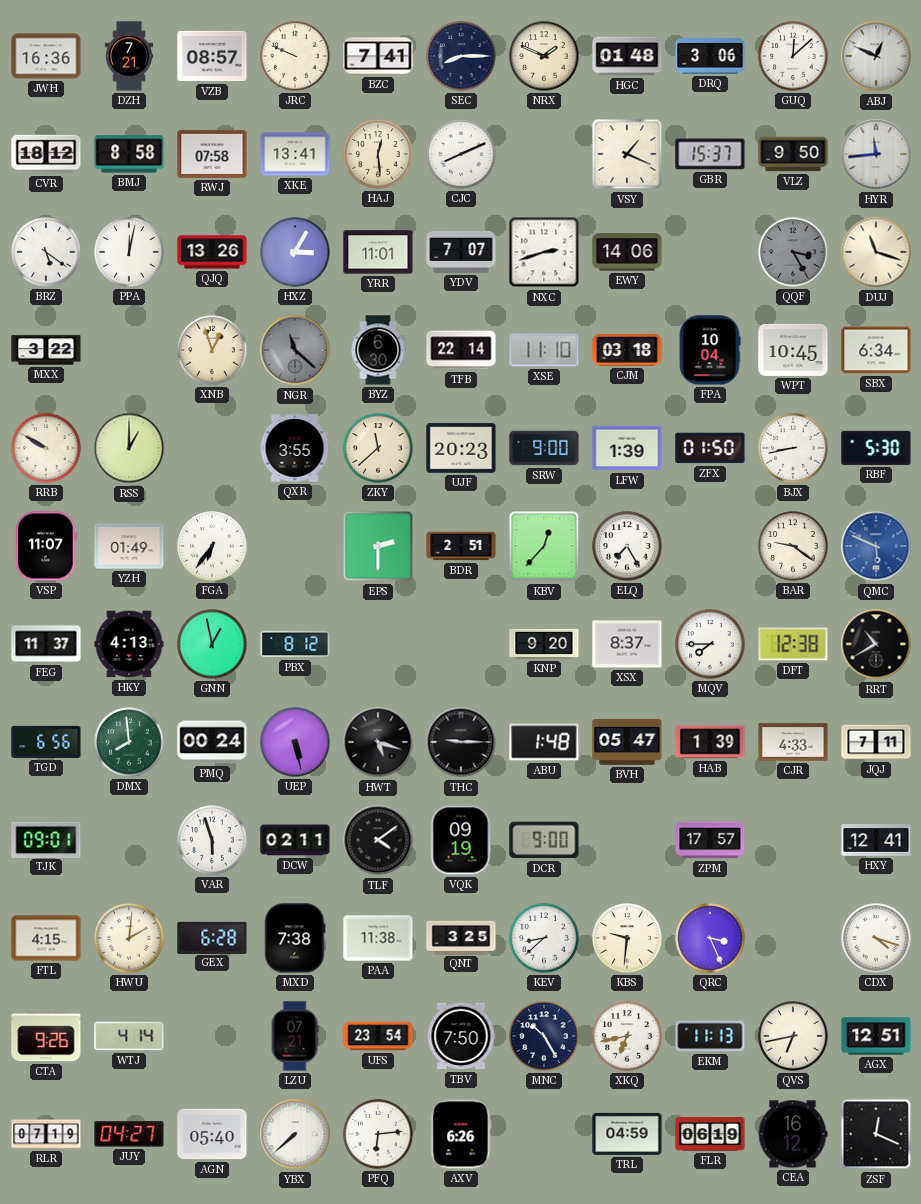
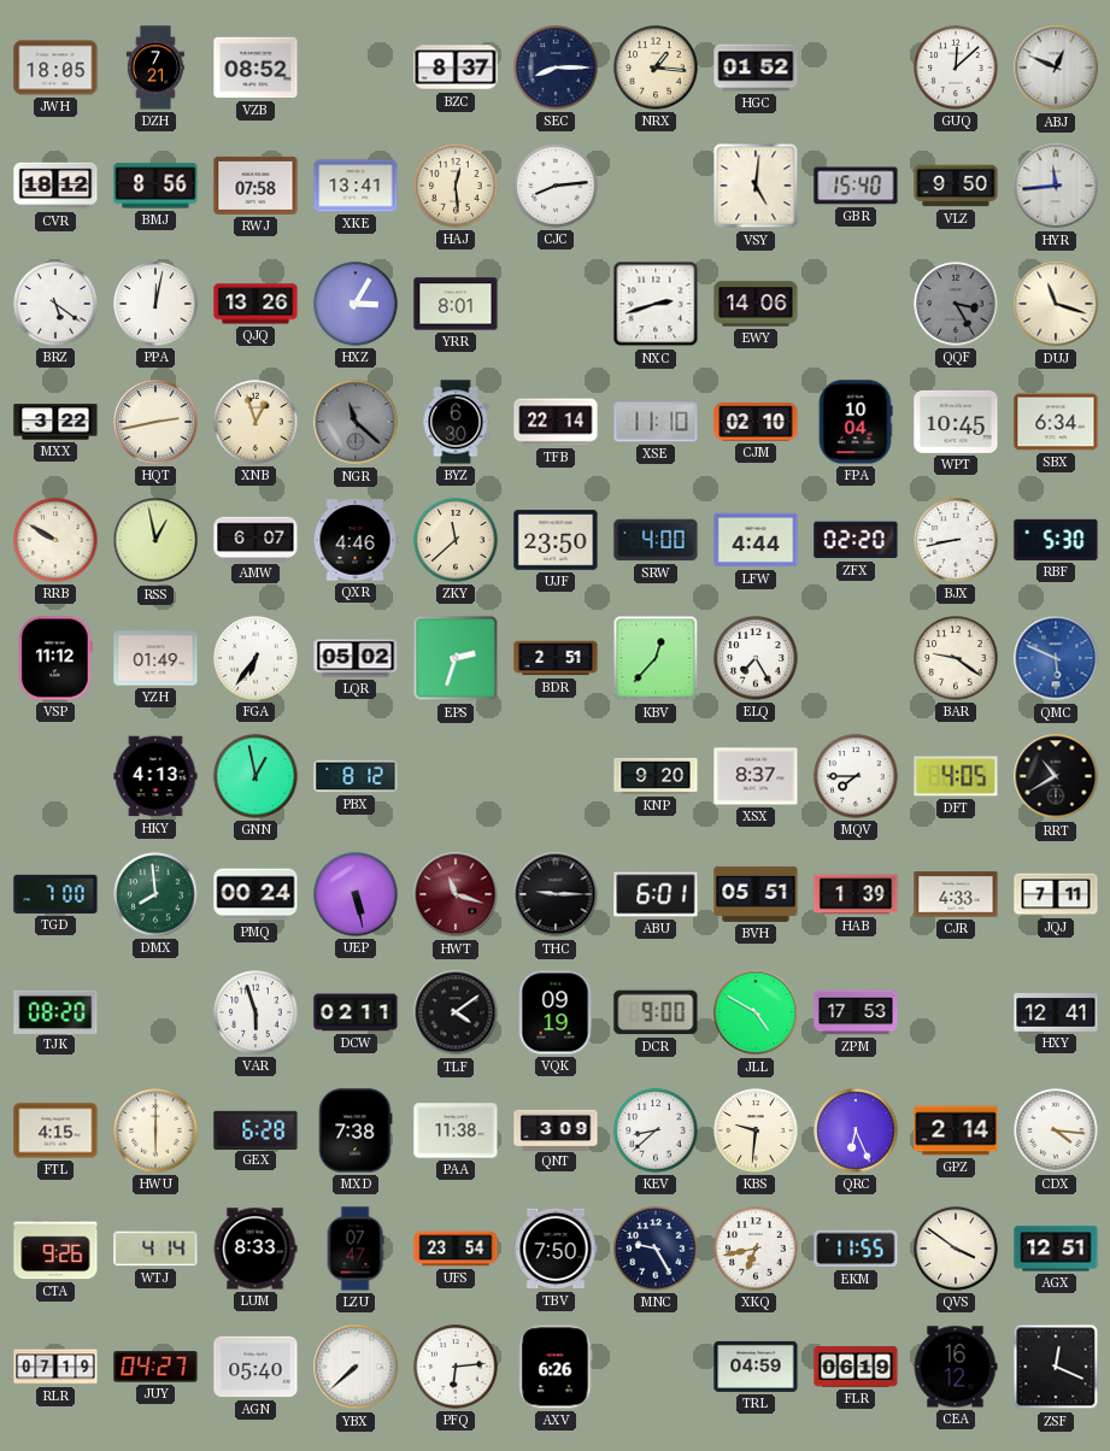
JWH: 16:36 -> 18:05 (55, 67)
VZB: 08:57 -> 08:52 (256, 67)
JRC: 9:49 -> none (295, 56)
BZC: 7:41 -> 8:37 (456, 67)
NRX: 1:49 -> 1:16 (656, 67)
HGC: 01:48 -> 01:52 (756, 67)
DRQ: 3:06 -> none (710, 56)
BMJ: 8:58 -> 8:56 (155, 186)
CJC: 8:11 -> 8:14 (556, 186)
VSY: 1:19 -> 5:01 (756, 186)
GBR: 15:37 -> 15:40 (856, 186)
YRR: 11:01 -> 8:01 (456, 304)
YDV: 7:07 -> none (461, 252)
HQT: none -> 2:43 (155, 422)
CJM: 03:18 -> 02:10 (756, 422)
RSS: 1:00 -> 12:58 (155, 540)
AMW: none -> 6:07 (256, 539)
QXR: 3:55 -> 4:46 (356, 540)
UJF: 20:23 -> 23:50 (556, 540)
SRW: 9:00 -> 4:00 (656, 540)
LFW: 1:39 -> 4:44 (756, 540)
ZFX: 01:50 -> 02:20 (856, 540)
VSP: 11:07 -> 11:12 (55, 658)
LQR: none -> 05:02 (356, 658)
EPS: 2:30 -> 2:33 (456, 658)
FEG: 11:37 -> none (46, 644)
DFT: 12:38 -> 4:05 (956, 776)
TGD: 6:56 -> 7:00 (55, 894)
HWT: 5:18 -> 11:18 (456, 894)
HWT dial: black -> burgundy (456, 894)
ABU: 1:48 -> 6:01 (656, 894)
BVH: 05:47 -> 05:51 (756, 894)
TJK: 09:01 -> 08:20 (55, 1011)
JLL: none -> 4:50 (756, 1012)
ZPM: 17:57 -> 17:53 (856, 1012)
HWU: 2:01 -> 6:00 (155, 1130)
QNT: 3:25 -> 3:09 (556, 1129)
QRC: 3:26 -> 6:26 (856, 1130)
GPZ: none -> 2:14 (956, 1130)
CDX: 4:18 -> 4:16 (1056, 1130)
LUM: none -> 8:33 (256, 1249)
LZU: 07:21 -> 07:47 (356, 1249)
MNC: 10:25 -> 9:25 (656, 1249)
EKM: 11:13 -> 11:55 (856, 1249)
QVS: 6:43 -> 3:51 (956, 1249)
